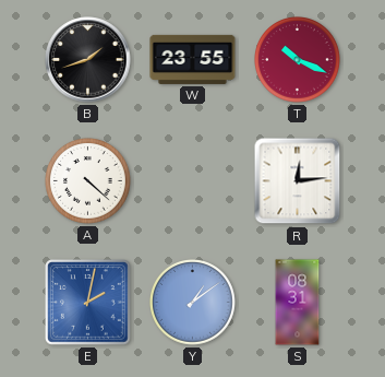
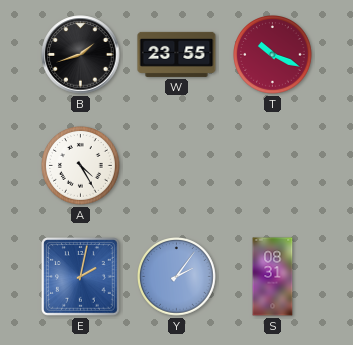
A: 4:22 -> 4:25 (81, 166)
R: 12:14 -> none (298, 181)
Y: 1:09 -> 2:06 (177, 277)
